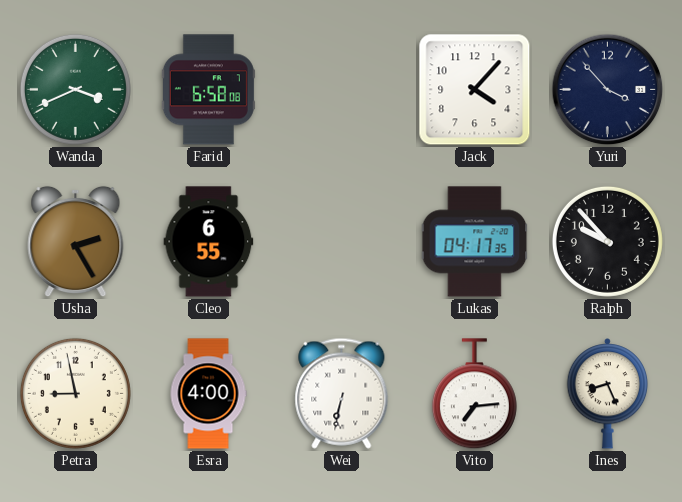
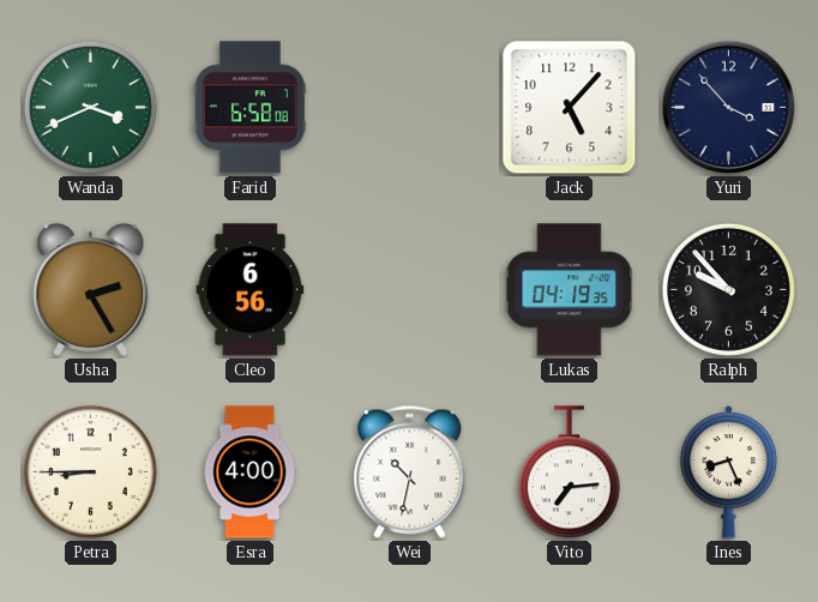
Jack: 4:07 -> 5:07 (570, 108)
Cleo: 6:55 -> 6:56 (251, 290)
Lukas: 04:17 -> 04:19 (570, 290)
Petra: 8:58 -> 8:45 (90, 471)
Wei: 6:32 -> 10:32 (410, 471)
